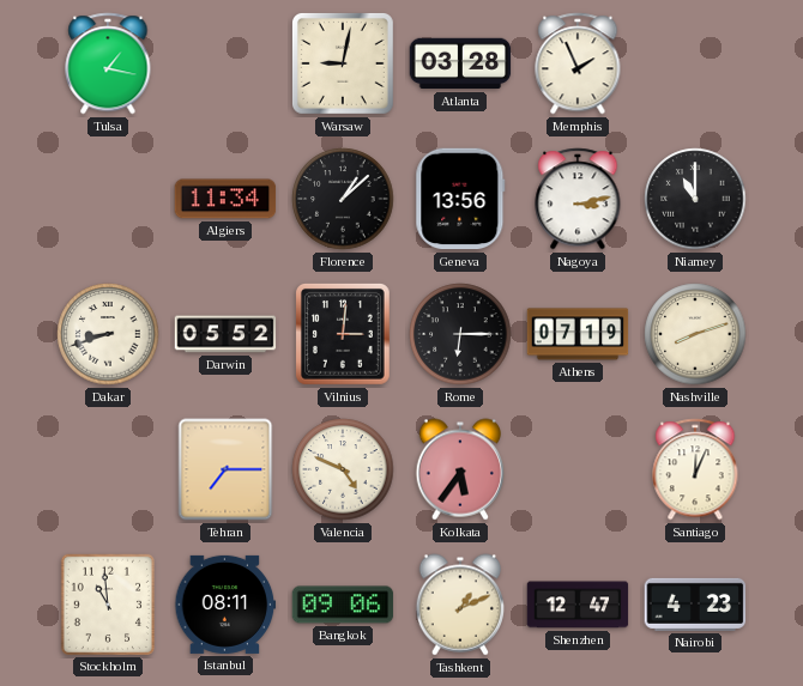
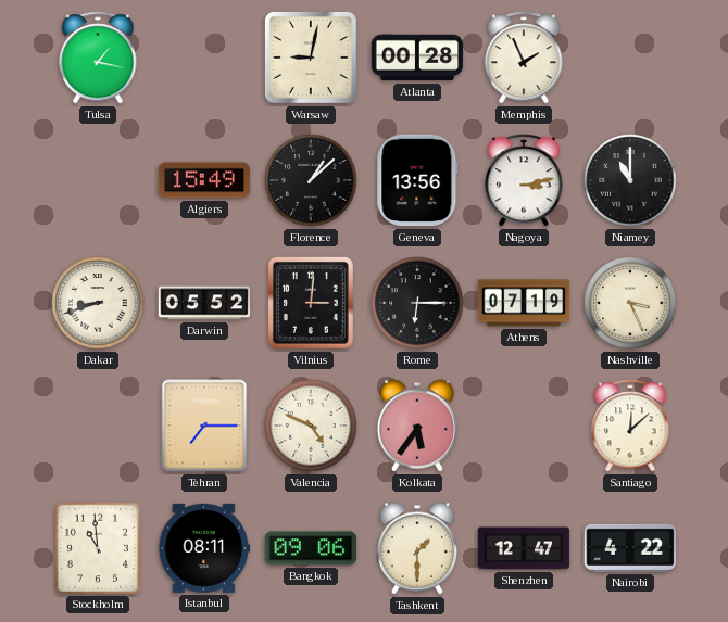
Atlanta: 03:28 -> 00:28 (417, 58)
Algiers: 11:34 -> 15:49 (204, 180)
Nashville: 8:12 -> 3:26 (630, 303)
Santiago: 12:04 -> 12:08 (630, 426)
Tashkent: 1:11 -> 1:30 (417, 548)
Nairobi: 4:23 -> 4:22 (630, 548)
